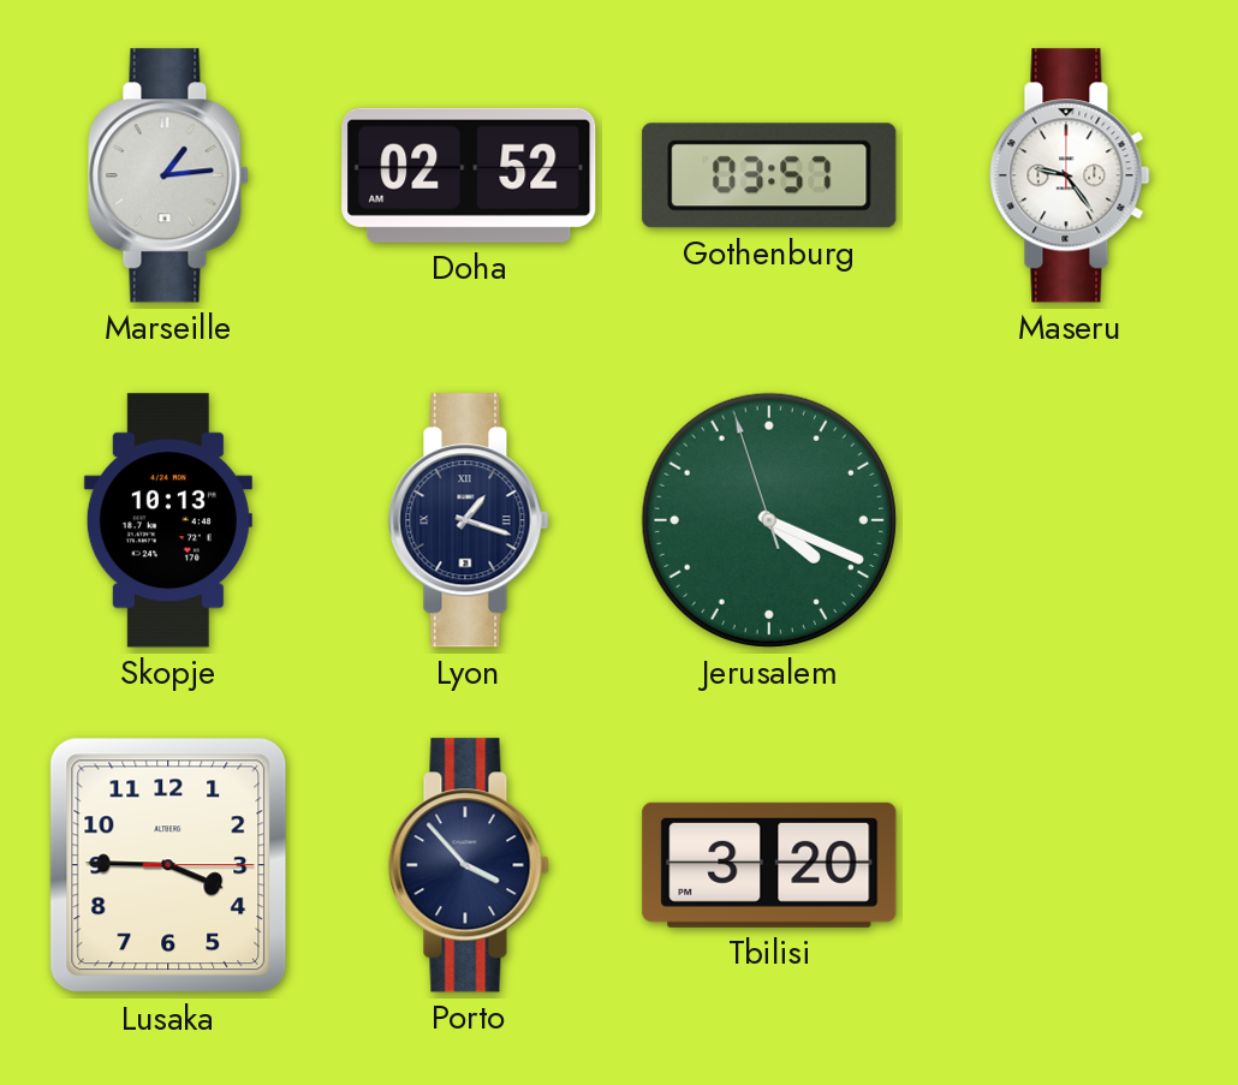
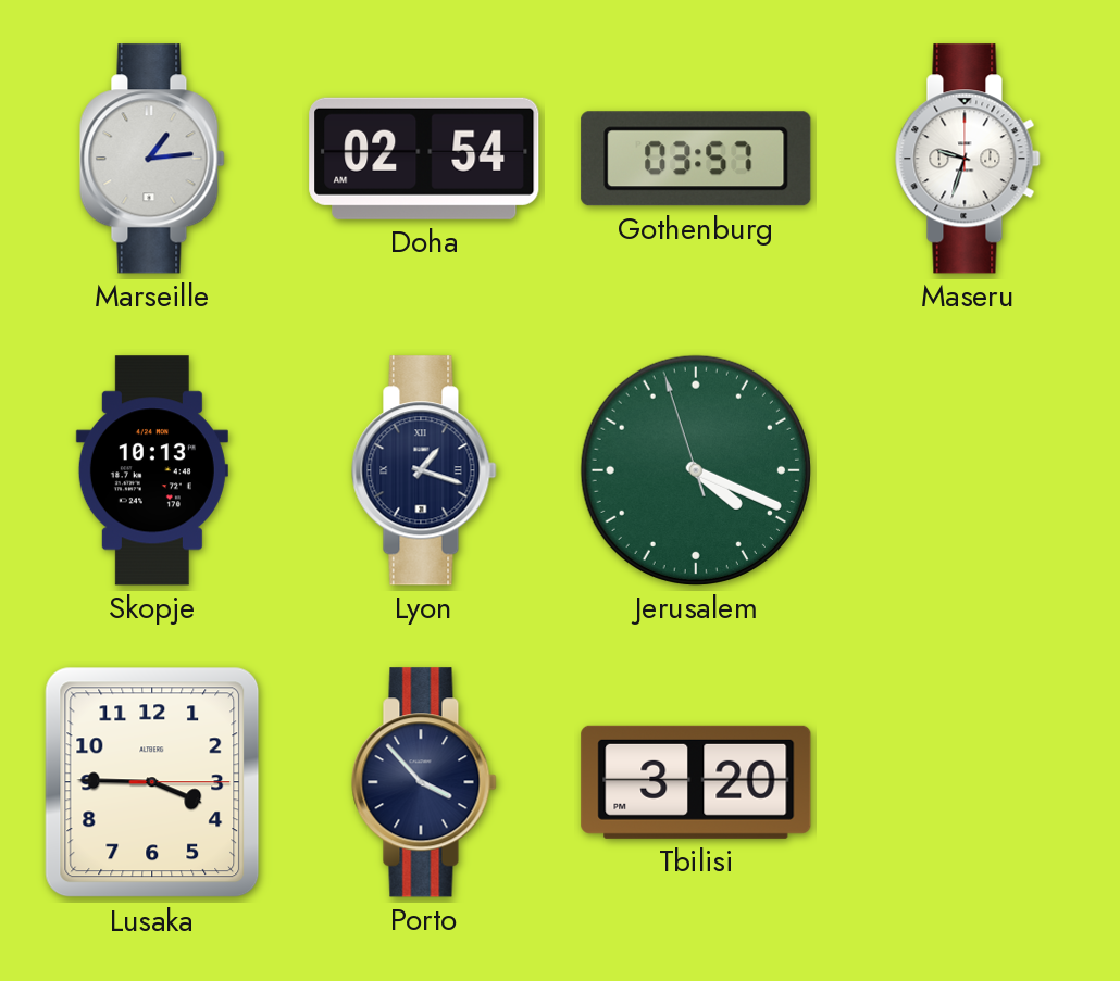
Doha: 02:52 -> 02:54 (424, 159)
Maseru: 9:24 -> 9:33 (968, 159)
